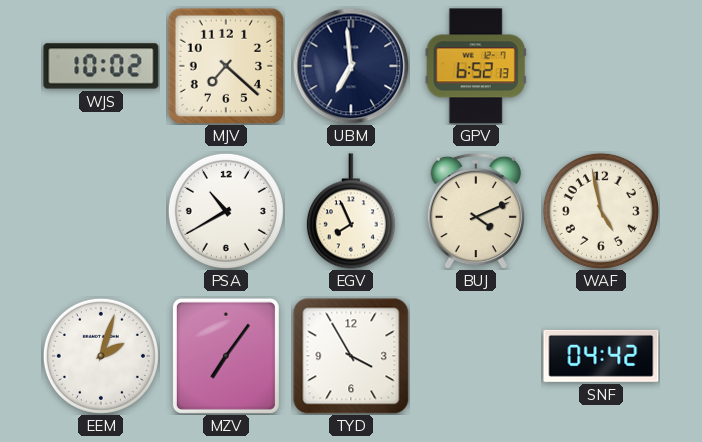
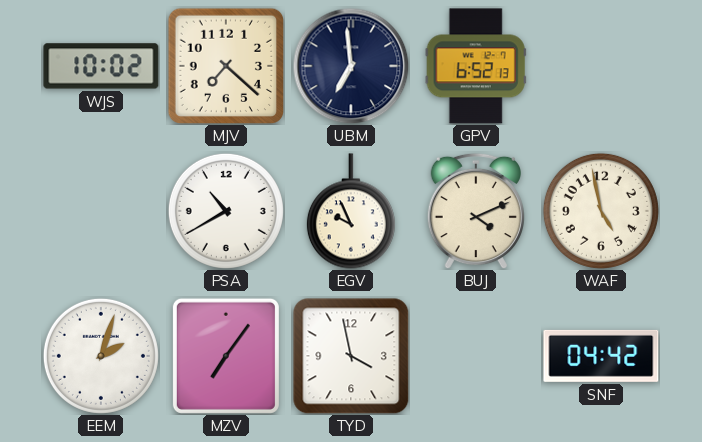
EGV: 7:56 -> 9:56 (351, 211)
TYD: 3:55 -> 3:58 (351, 356)
